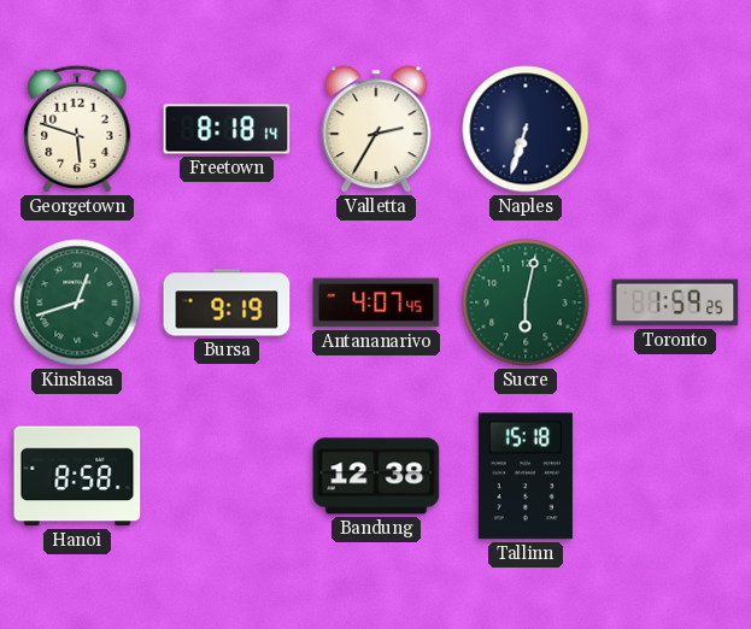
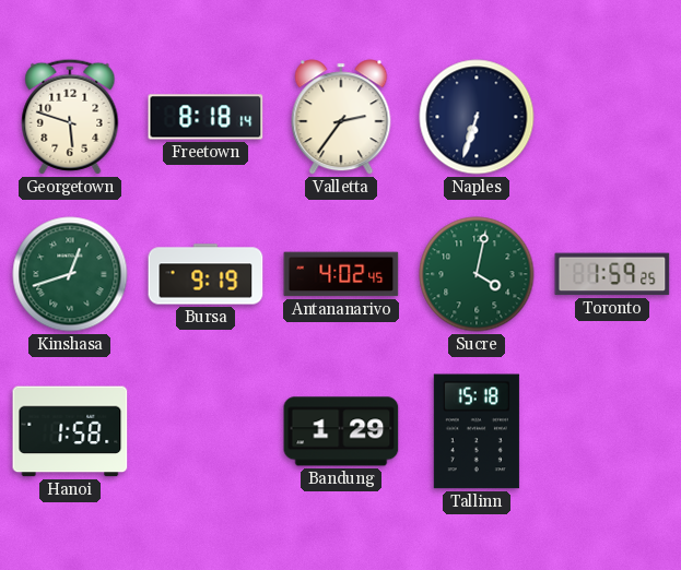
Valletta: 2:35 -> 2:36 (341, 117)
Antananarivo: 4:07 -> 4:02 (341, 274)
Sucre: 6:02 -> 4:02 (477, 274)
Hanoi: 8:58 -> 1:58 (70, 431)
Bandung: 12:38 -> 1:29 (341, 431)
